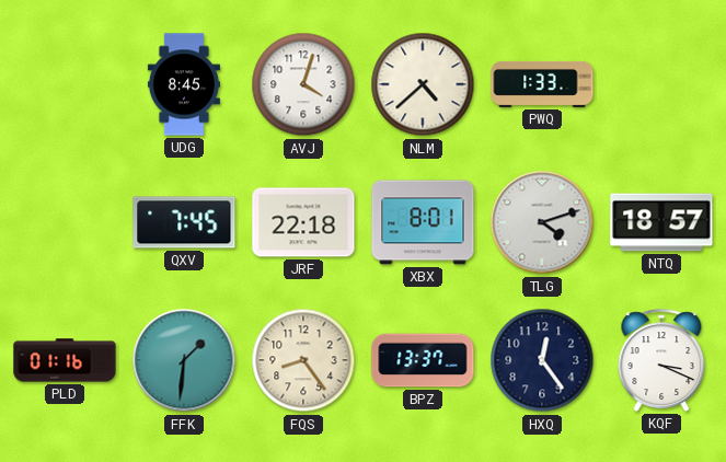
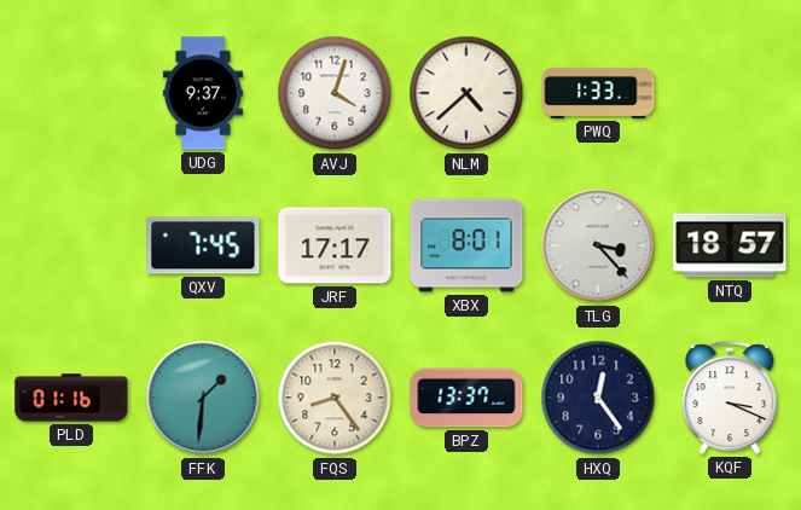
UDG: 8:45 -> 9:37 (203, 93)
JRF: 22:18 -> 17:17 (335, 245)
TLG: 4:12 -> 3:23 (598, 245)
